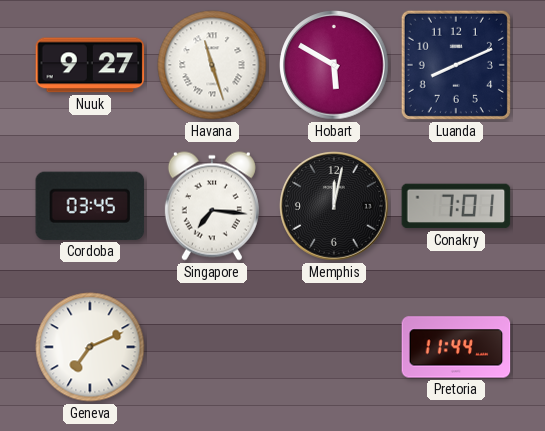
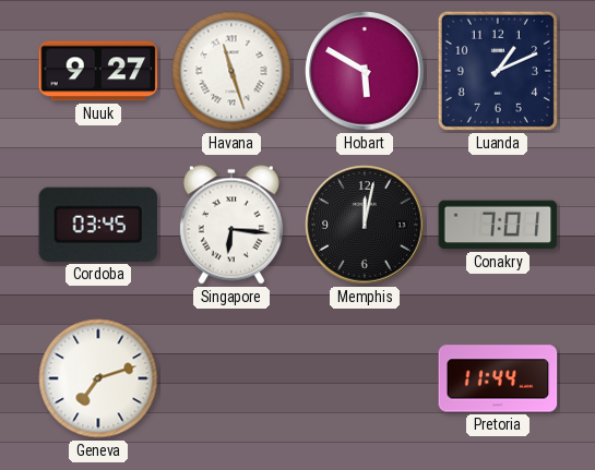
Luanda: 8:11 -> 1:11 (498, 71)
Singapore: 7:16 -> 6:16 (231, 225)
Geneva: 7:11 -> 7:12 (98, 378)
